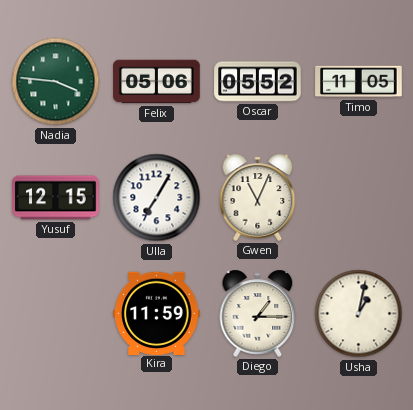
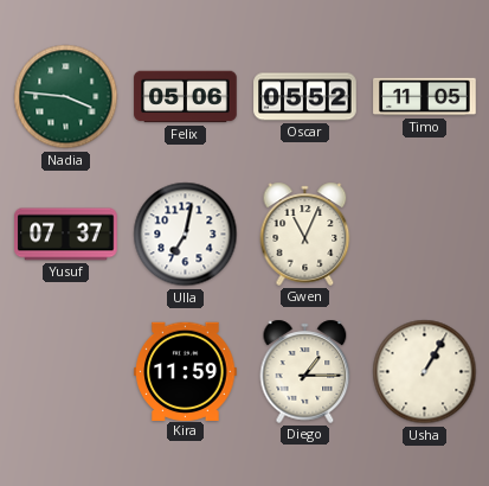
Yusuf: 12:15 -> 07:37 (66, 235)
Ulla: 7:05 -> 7:02 (186, 235)
Usha: 1:02 -> 1:05 (425, 372)
